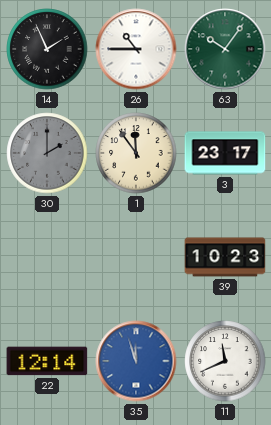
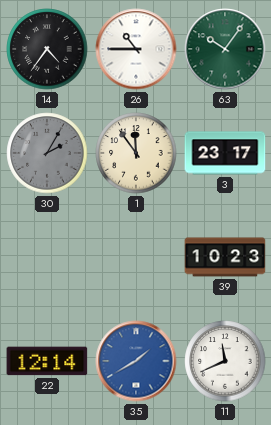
14: 1:56 -> 4:36 (47, 49)
30: 2:00 -> 2:05 (47, 153)
35: 11:57 -> 1:40 (136, 361)
